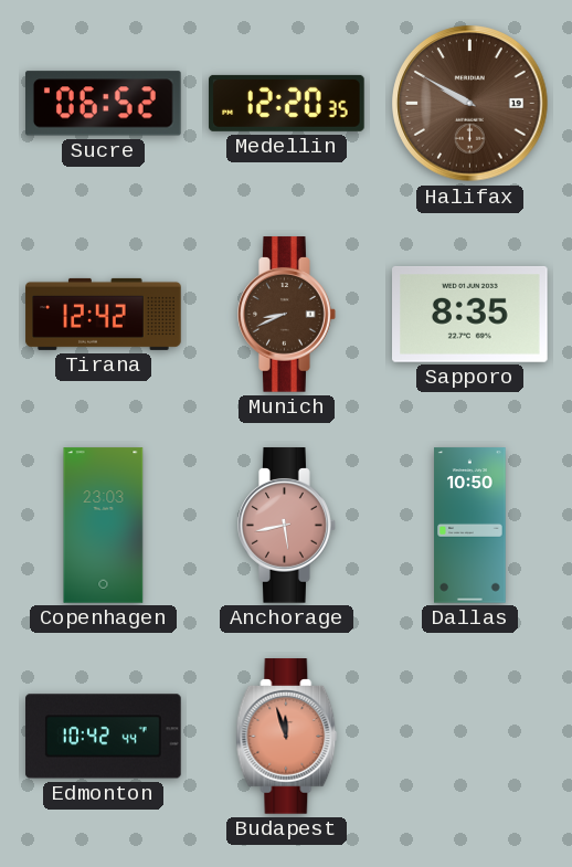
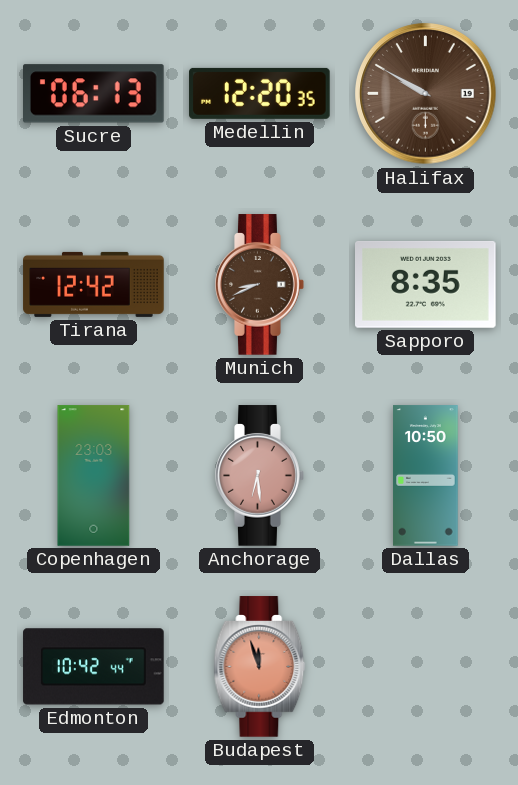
Sucre: 06:52 -> 06:13 (94, 94)
Anchorage: 5:43 -> 6:29 (260, 476)
